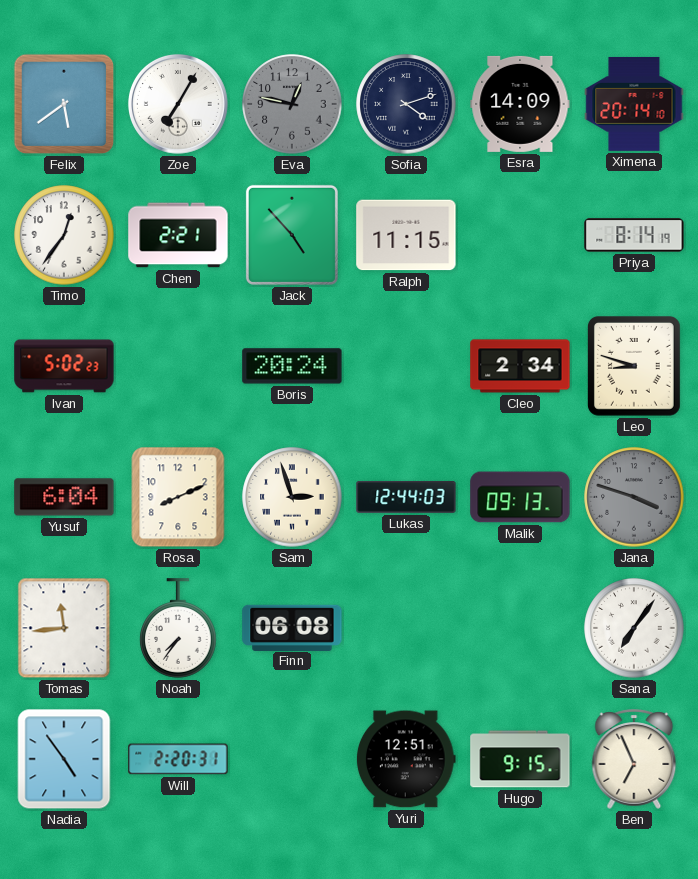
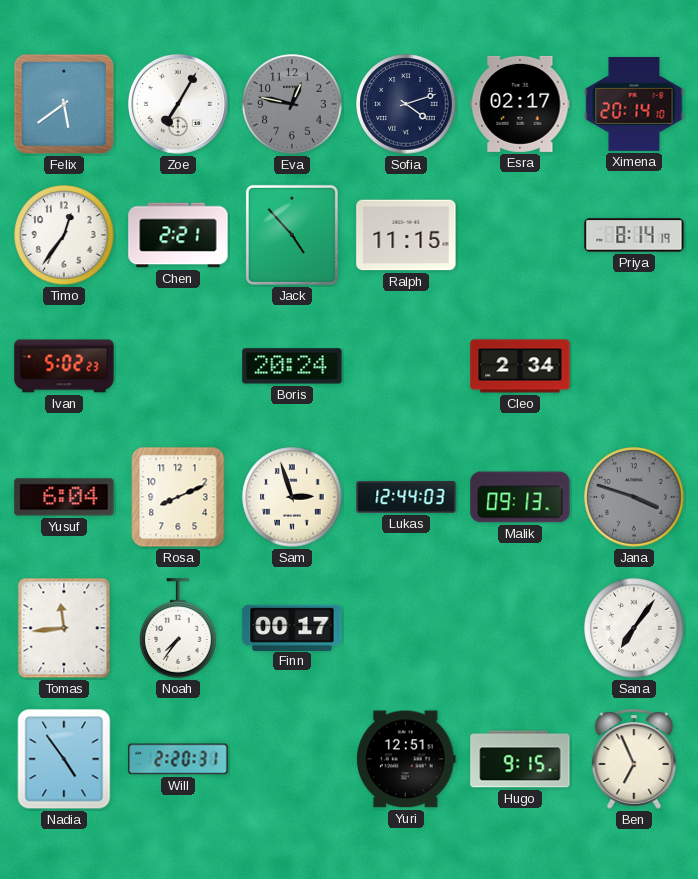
Esra: 14:09 -> 02:17 (520, 104)
Leo: 8:48 -> none (634, 367)
Finn: 06:08 -> 00:17 (292, 627)
